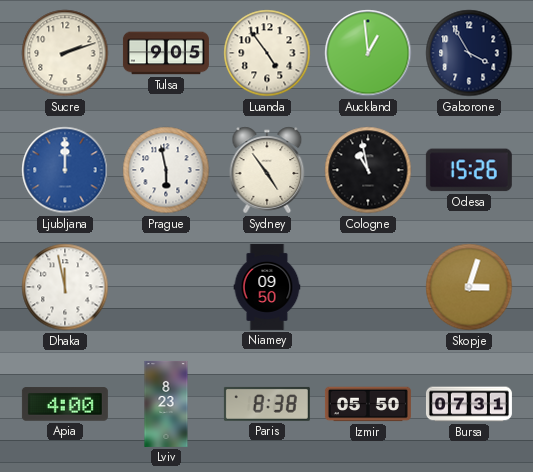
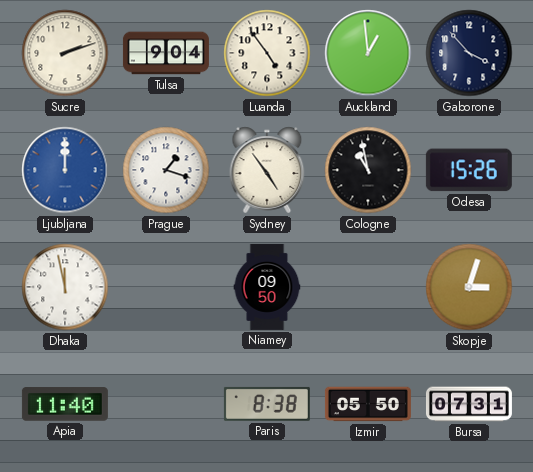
Tulsa: 9:05 -> 9:04 (166, 53)
Gaborone: 3:55 -> 3:53 (469, 53)
Prague: 5:58 -> 1:18 (166, 170)
Apia: 4:00 -> 11:40 (65, 404)
Lviv: 8:23 -> none (166, 404)
